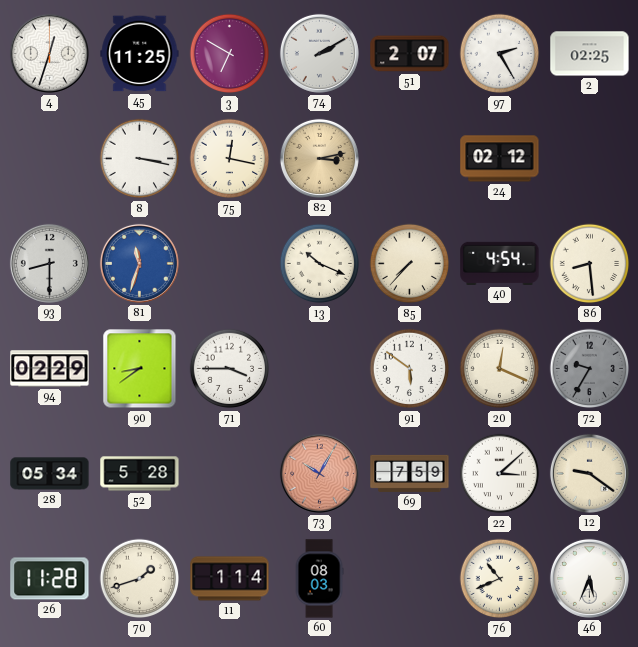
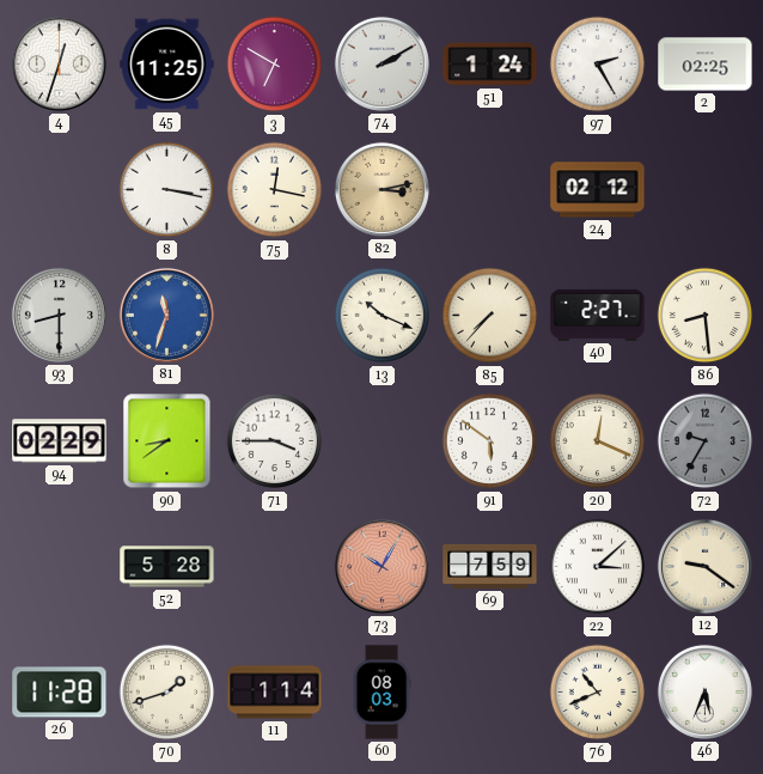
51: 2:07 -> 1:24 (490, 65)
40: 4:54 -> 2:27 (598, 315)
28: 05:34 -> none (50, 474)
